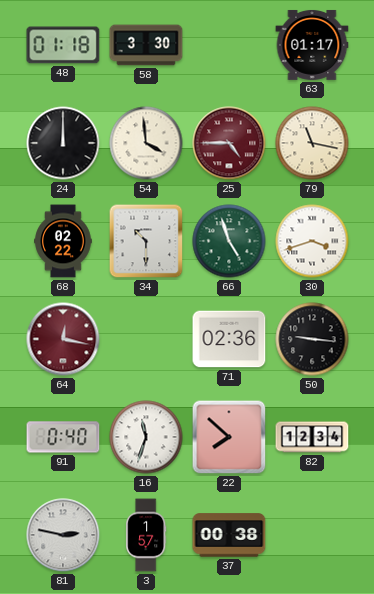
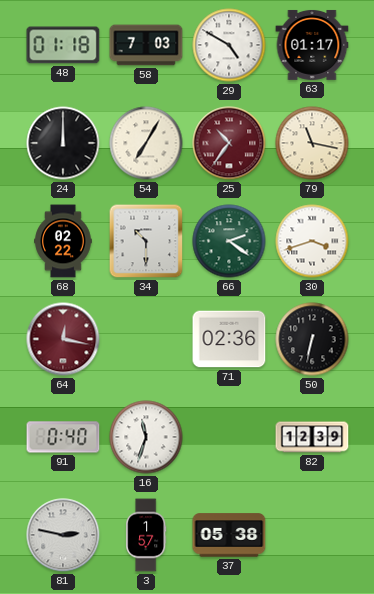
58: 3:30 -> 7:03 (146, 45)
29: none -> 4:50 (229, 45)
54: 3:59 -> 7:05 (146, 143)
25: 4:45 -> 10:36 (229, 143)
66: 4:57 -> 2:21 (229, 241)
50: 9:16 -> 6:32 (312, 339)
22: 7:52 -> none (229, 437)
82: 12:34 -> 12:39 (312, 437)
37: 00:38 -> 05:38 (229, 535)
